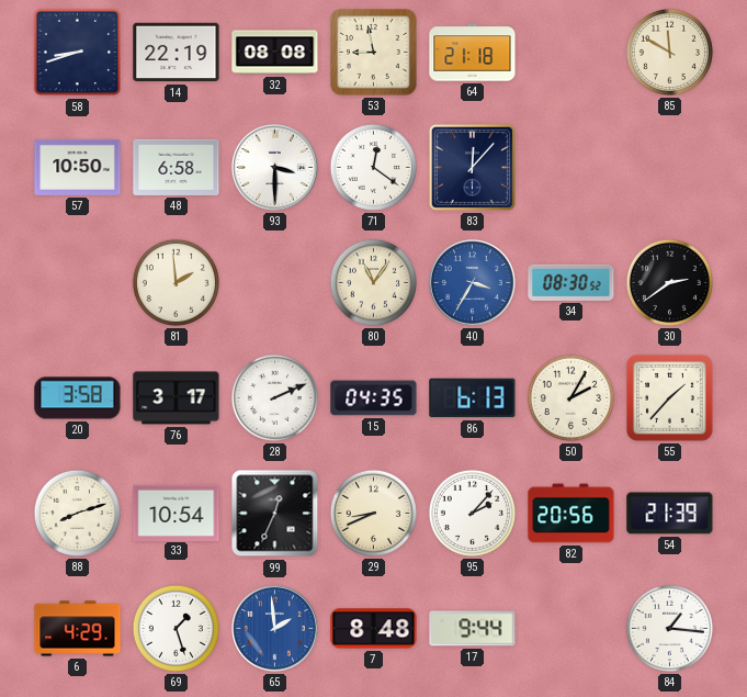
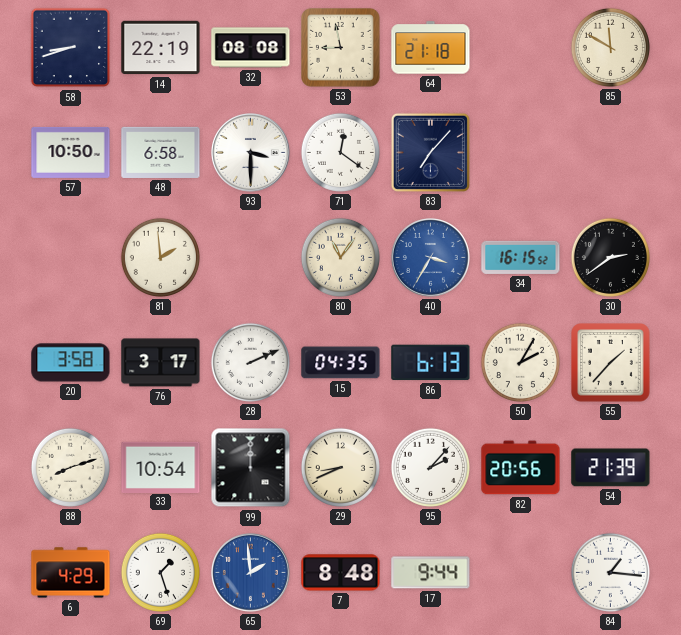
83: 12:07 -> 7:07 (430, 152)
34: 08:30 -> 16:15 (521, 257)
99: 12:34 -> 12:00 (251, 468)
